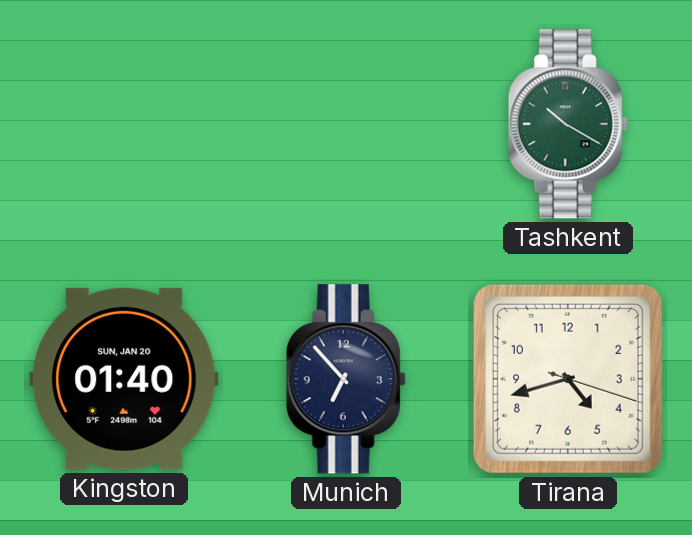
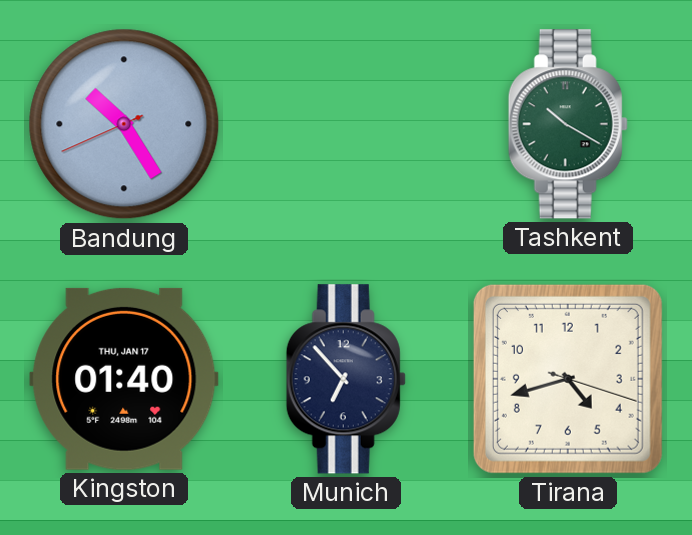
Bandung: none -> 10:24 (124, 124)
Kingston date: SUN, JAN 20 -> THU, JAN 17 (124, 379)
